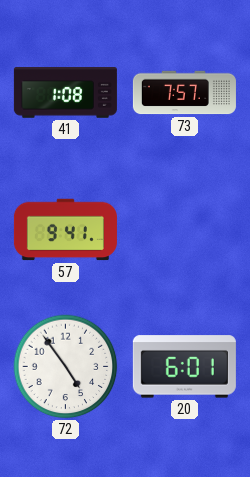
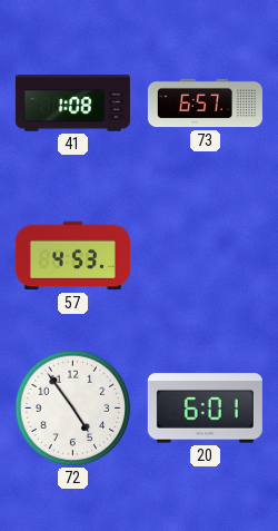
73: 7:57 -> 6:57 (205, 104)
57: 9:41 -> 4:53 (72, 256)
